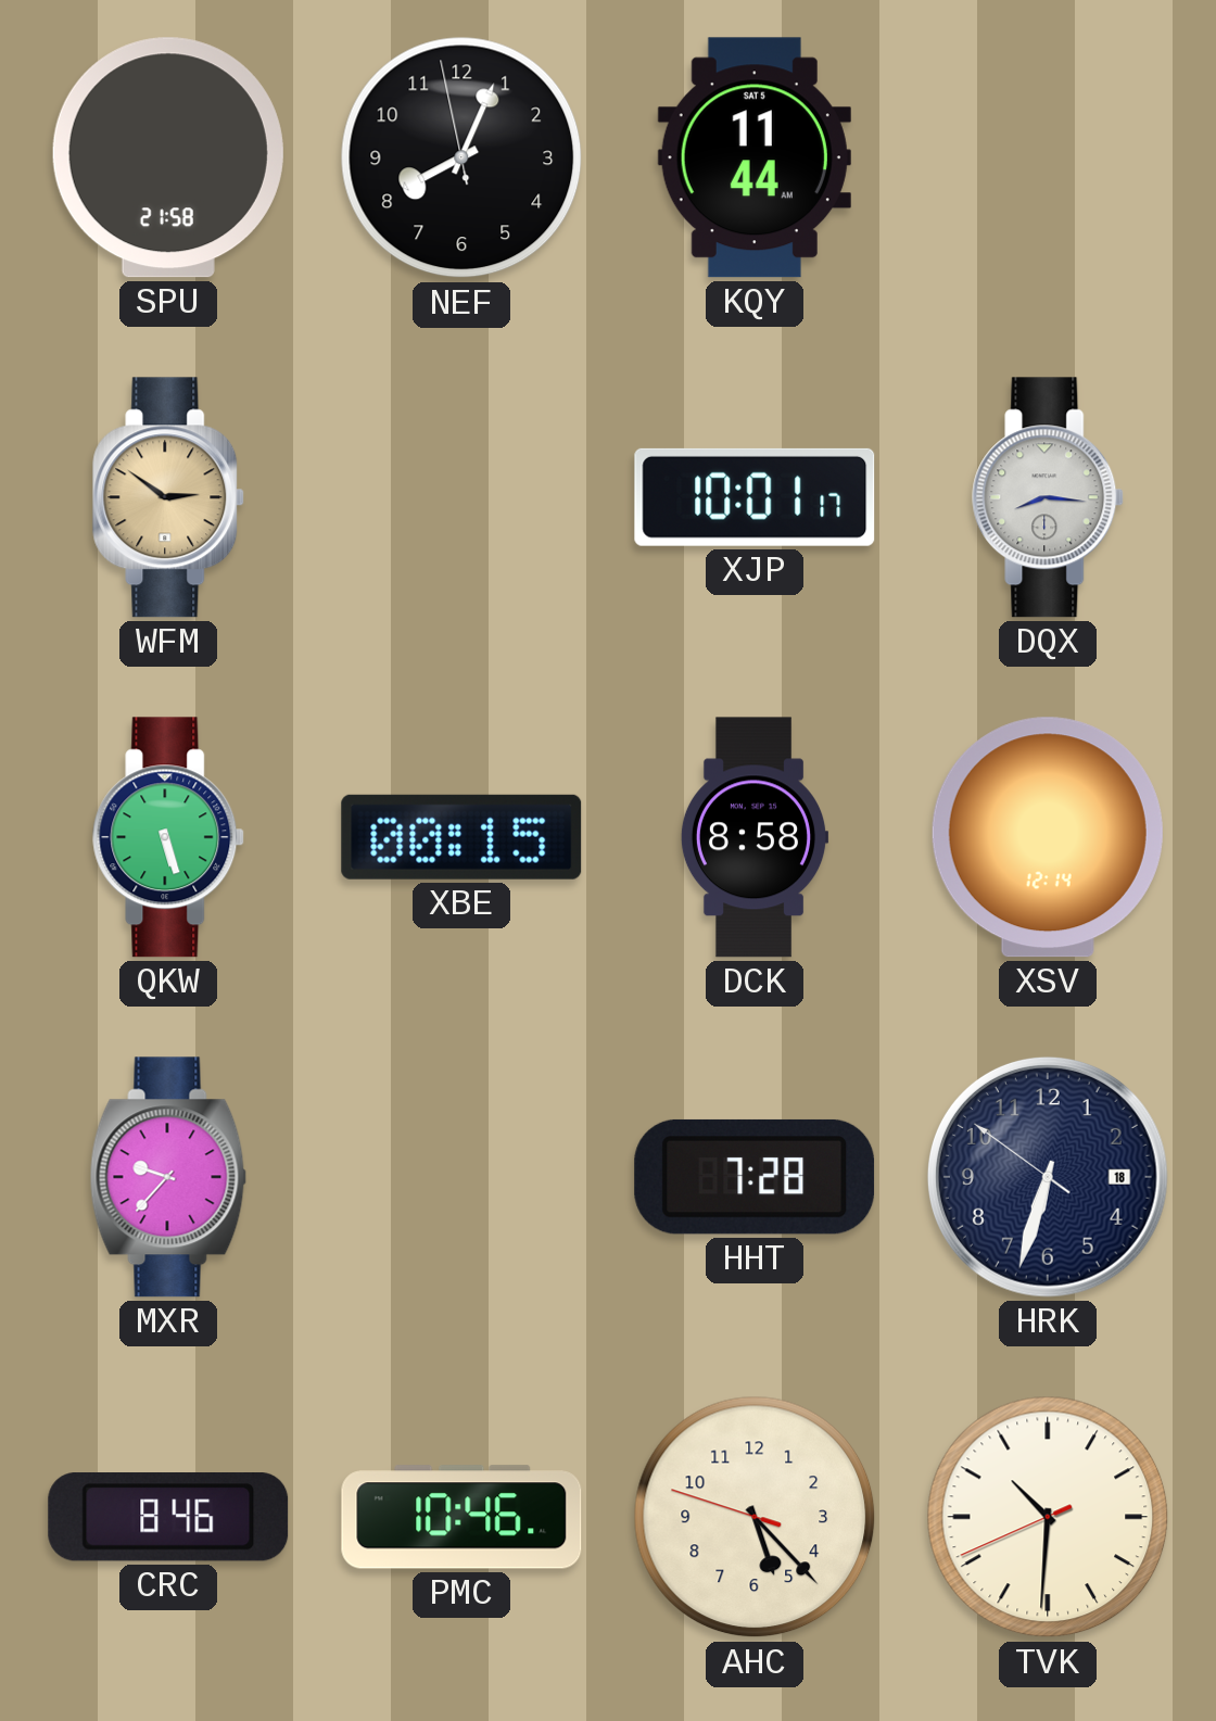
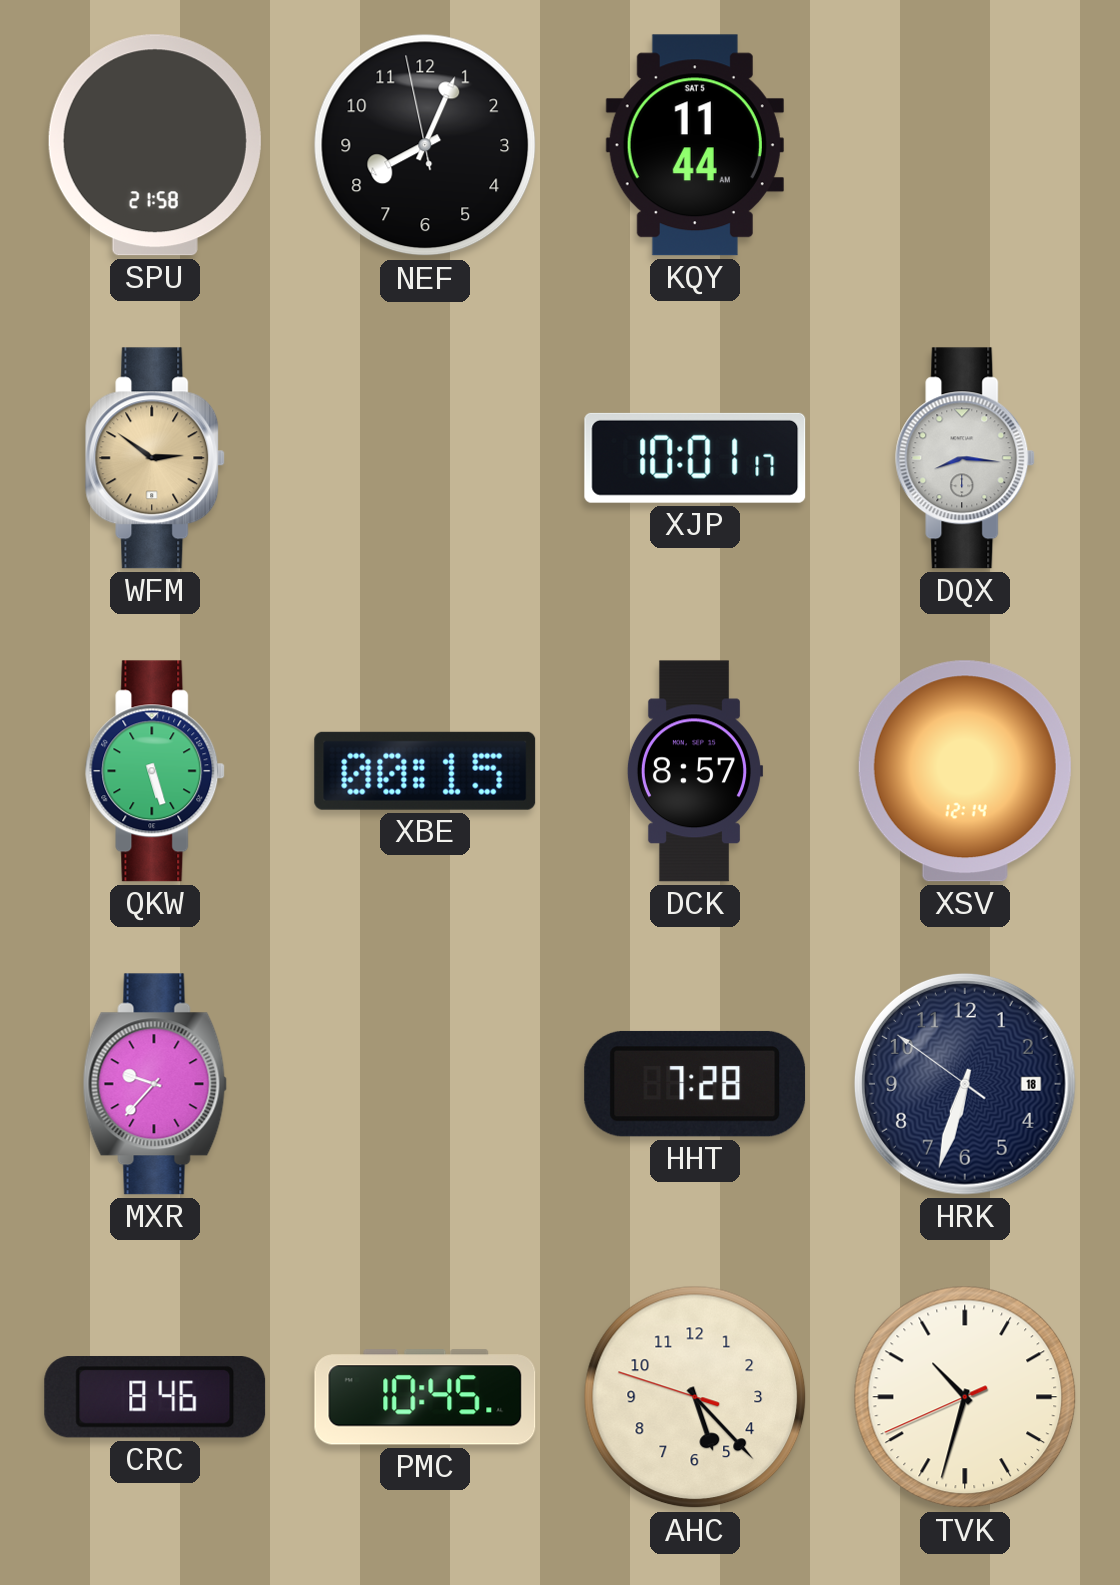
DCK: 8:58 -> 8:57 (695, 771)
PMC: 10:46 -> 10:45 (425, 1397)
TVK: 10:30 -> 10:32 (965, 1397)
